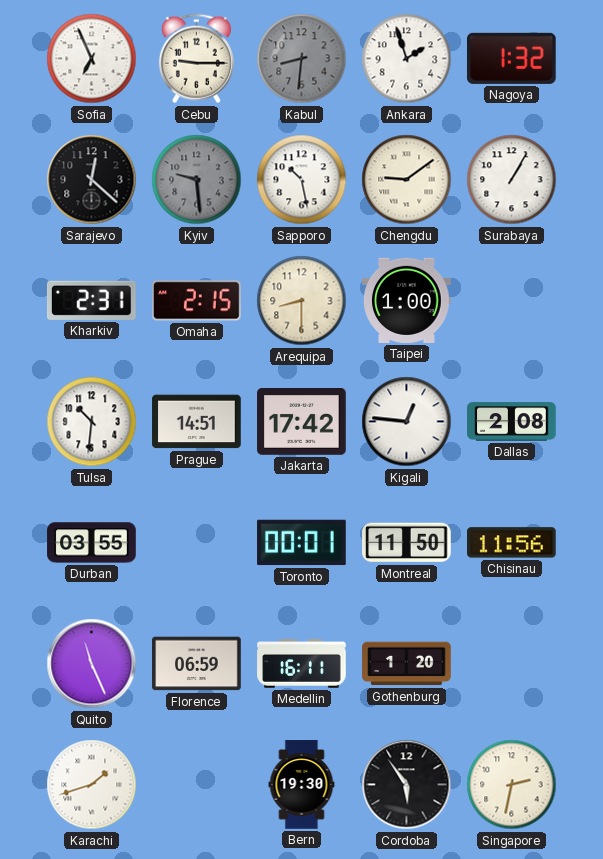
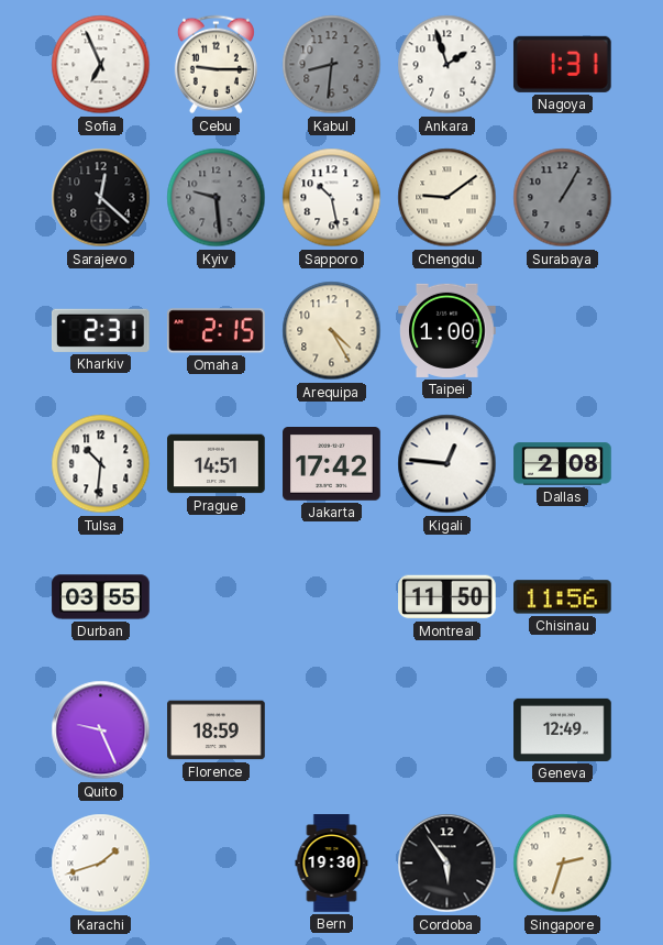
Nagoya: 1:32 -> 1:31 (562, 64)
Surabaya dial: white -> grey (563, 198)
Arequipa: 8:30 -> 4:25 (332, 331)
Toronto: 00:01 -> none (302, 543)
Quito: 11:26 -> 9:26 (101, 730)
Florence: 06:59 -> 18:59 (217, 730)
Medellin: 16:11 -> none (302, 664)
Gothenburg: 1:20 -> none (407, 664)
Geneva: none -> 12:49 (563, 729)
Singapore: 2:32 -> 2:33 (563, 864)
